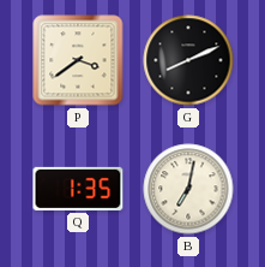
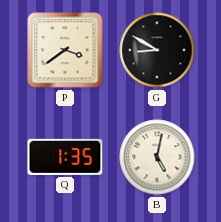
G: 8:11 -> 8:50 (157, 50)
B: 7:02 -> 5:02 (157, 157)
